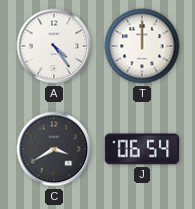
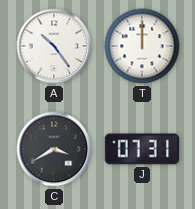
A: 4:24 -> 10:24 (54, 46)
J: 06:54 -> 07:31 (142, 149)
